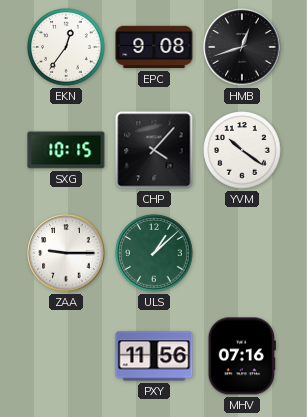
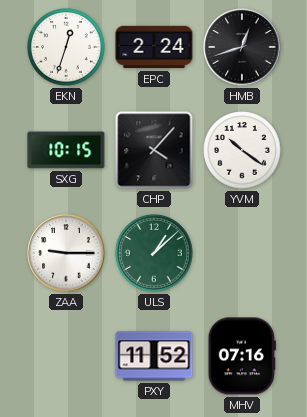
EKN: 12:36 -> 12:33 (66, 47)
EPC: 9:08 -> 2:24 (154, 47)
PXY: 11:56 -> 11:52 (154, 356)
